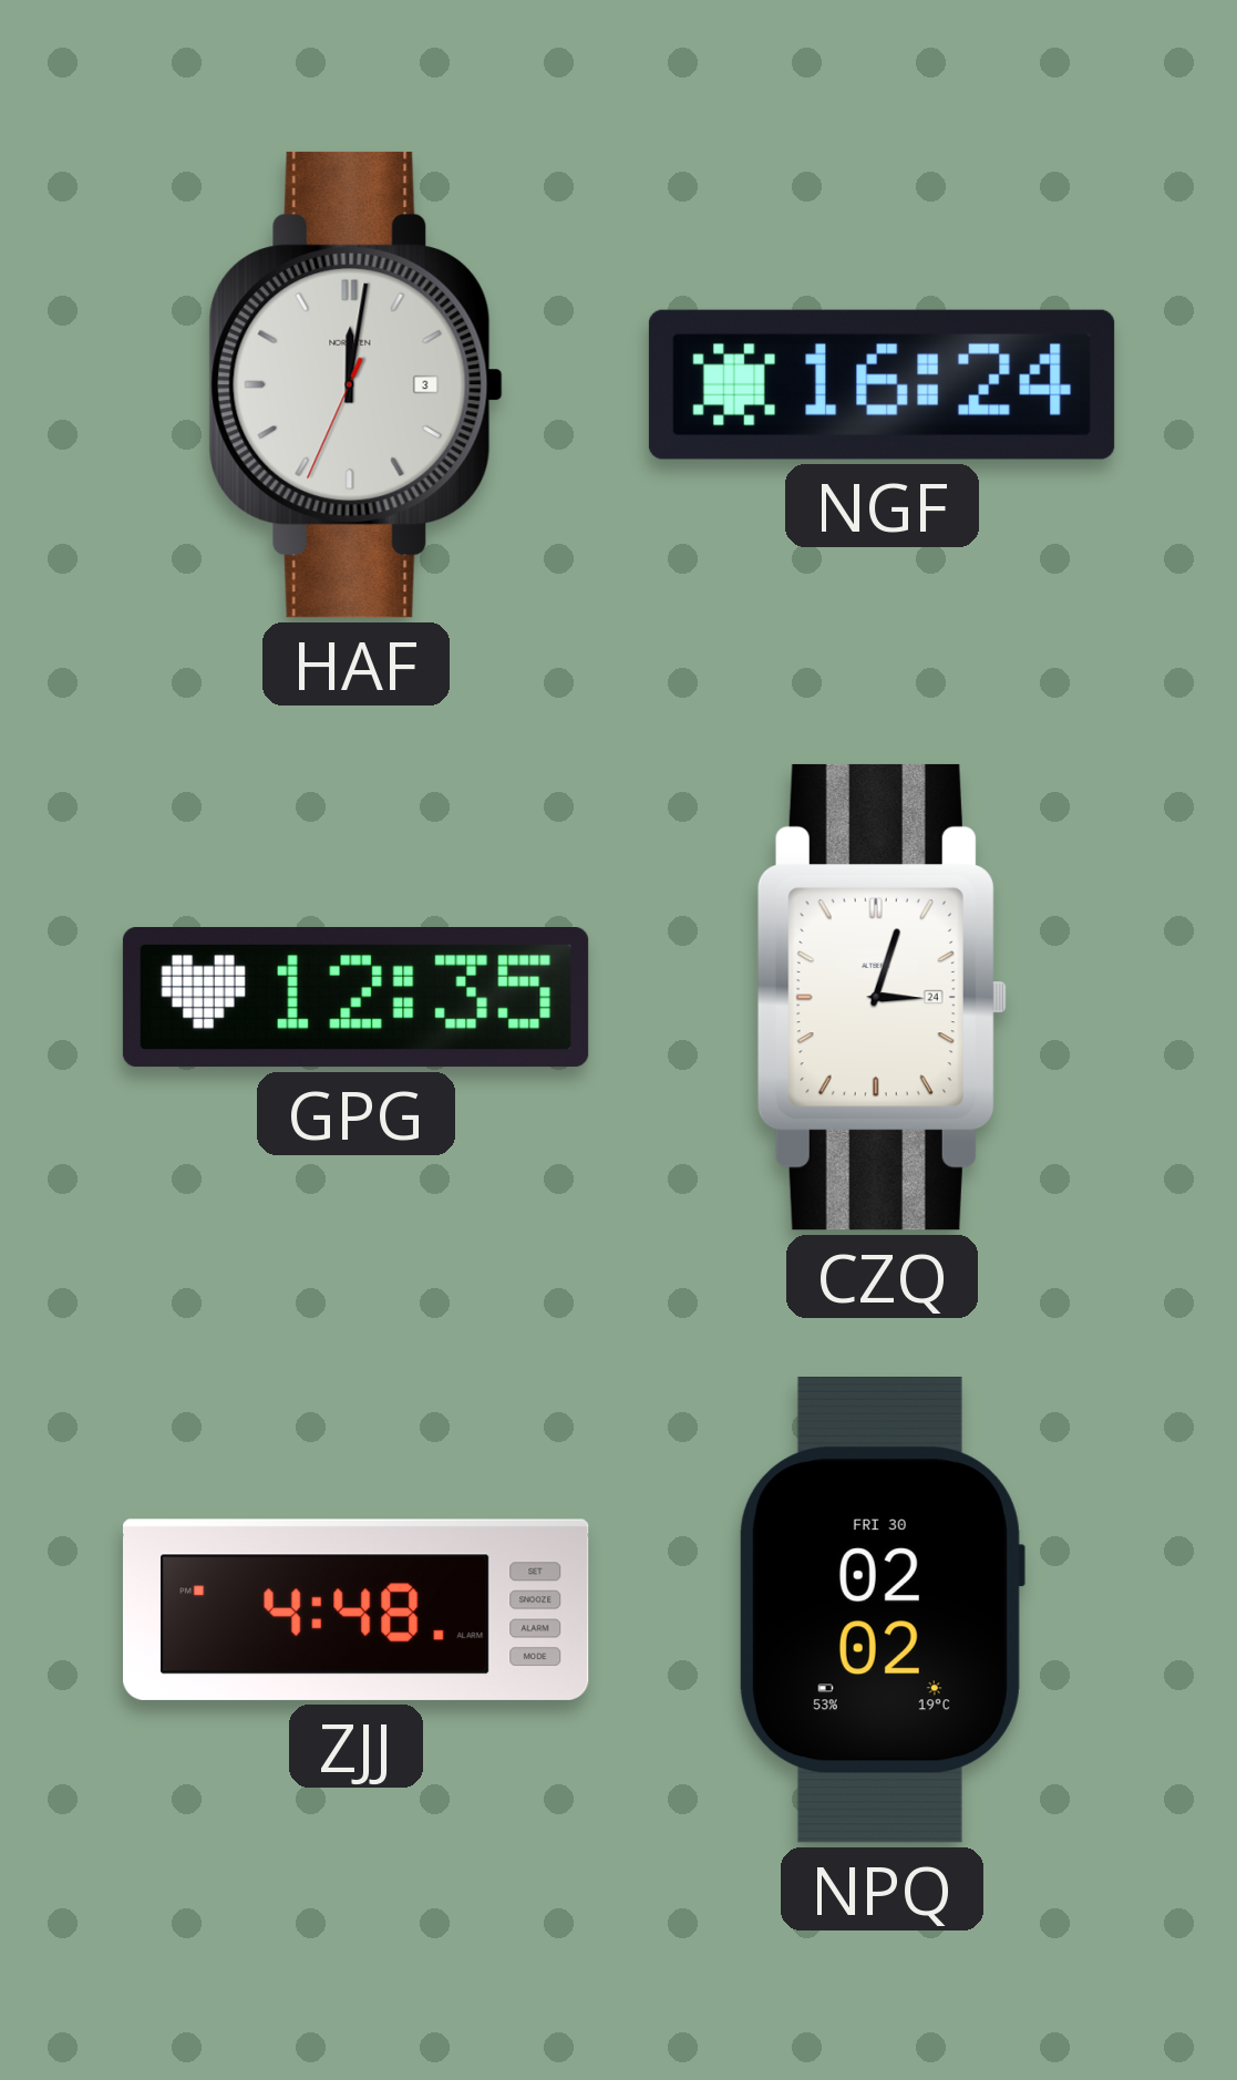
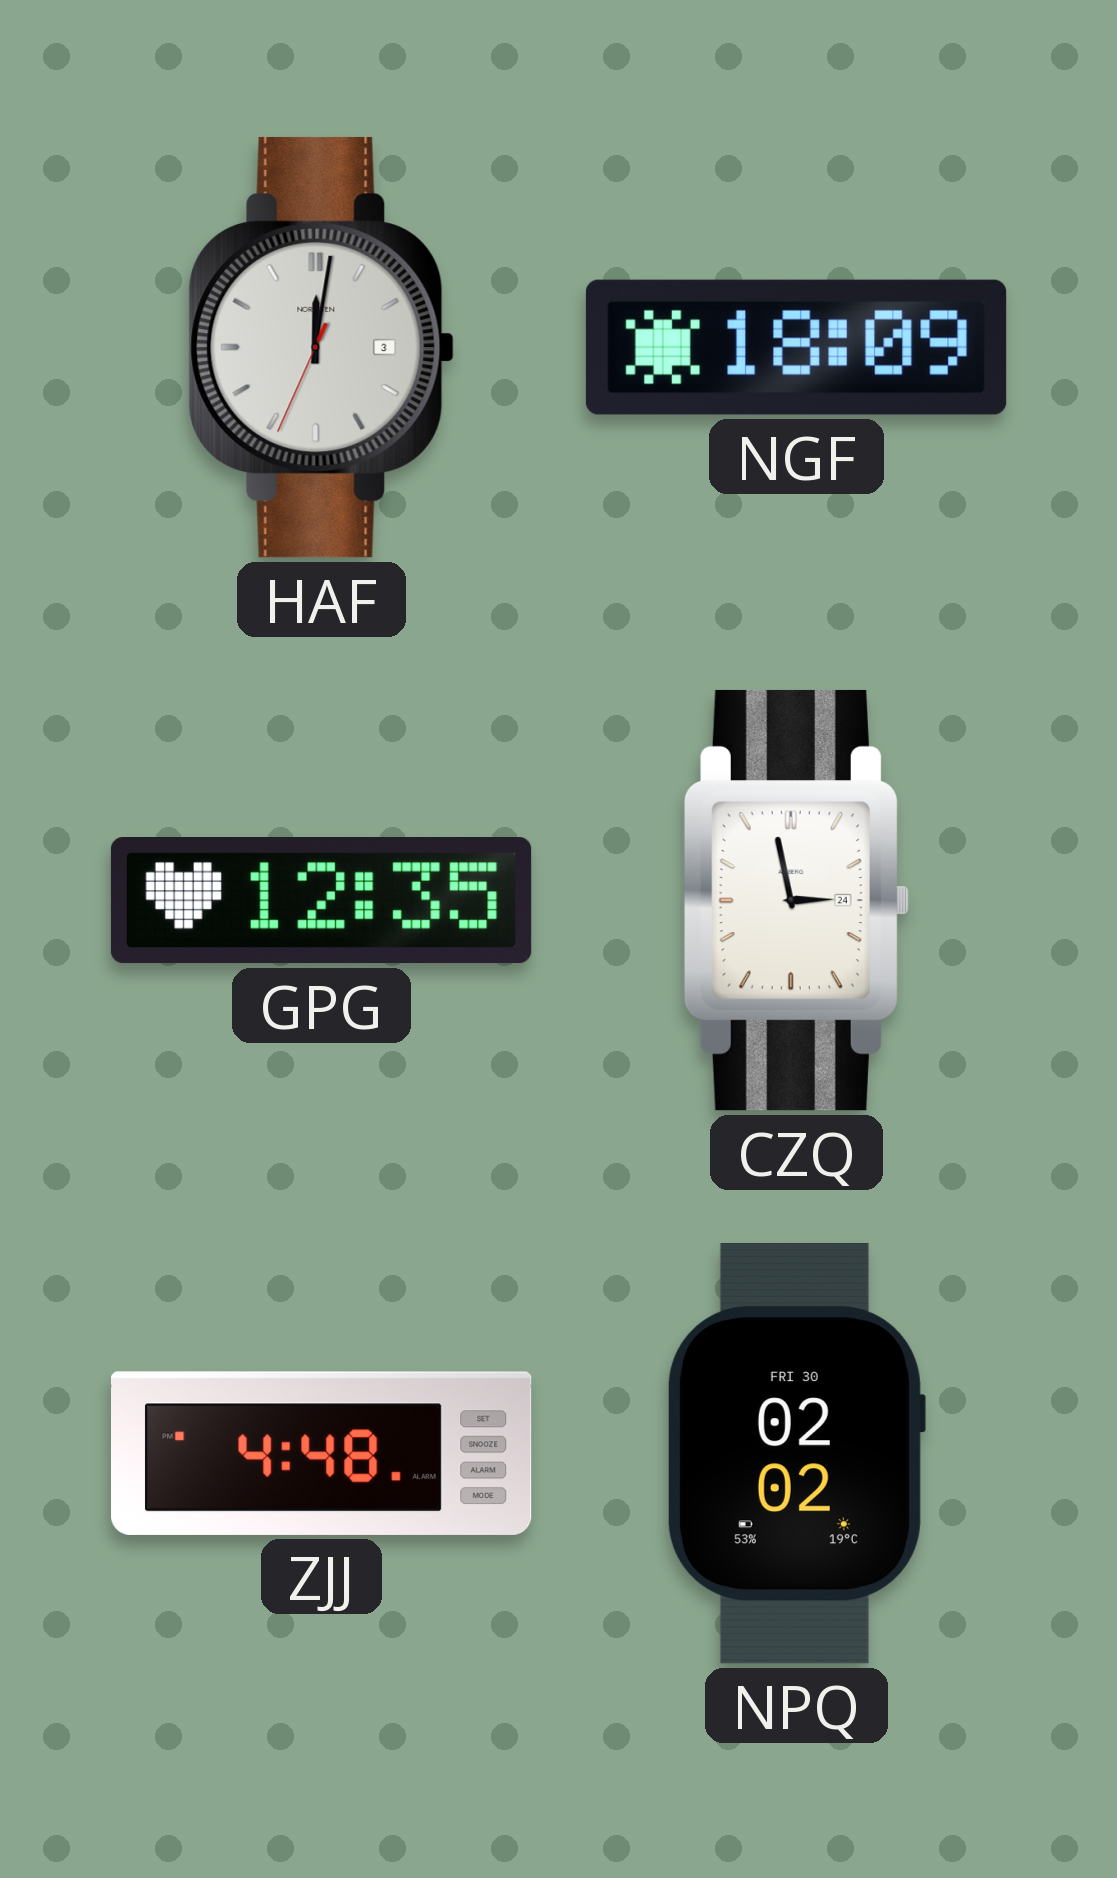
NGF: 16:24 -> 18:09 (796, 347)
CZQ: 3:03 -> 2:58 (796, 900)
